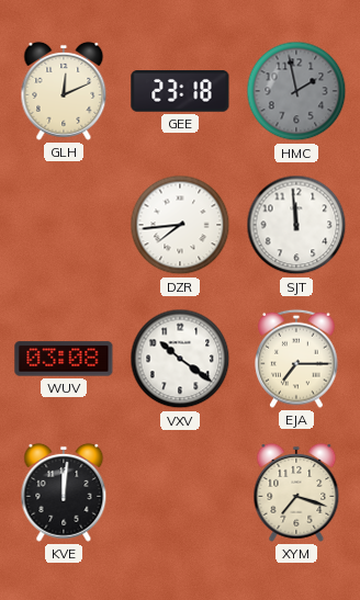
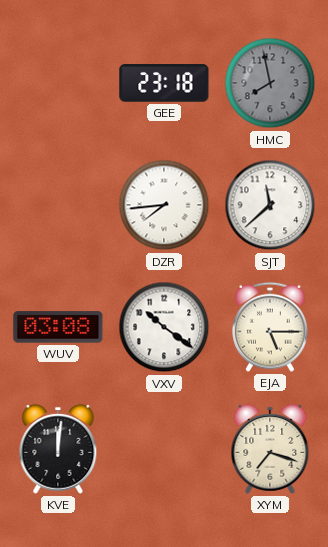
GLH: 12:11 -> none (64, 91)
HMC: 1:58 -> 7:58 (270, 83)
SJT: 11:59 -> 11:38 (270, 205)
EJA: 7:15 -> 5:15 (270, 327)
